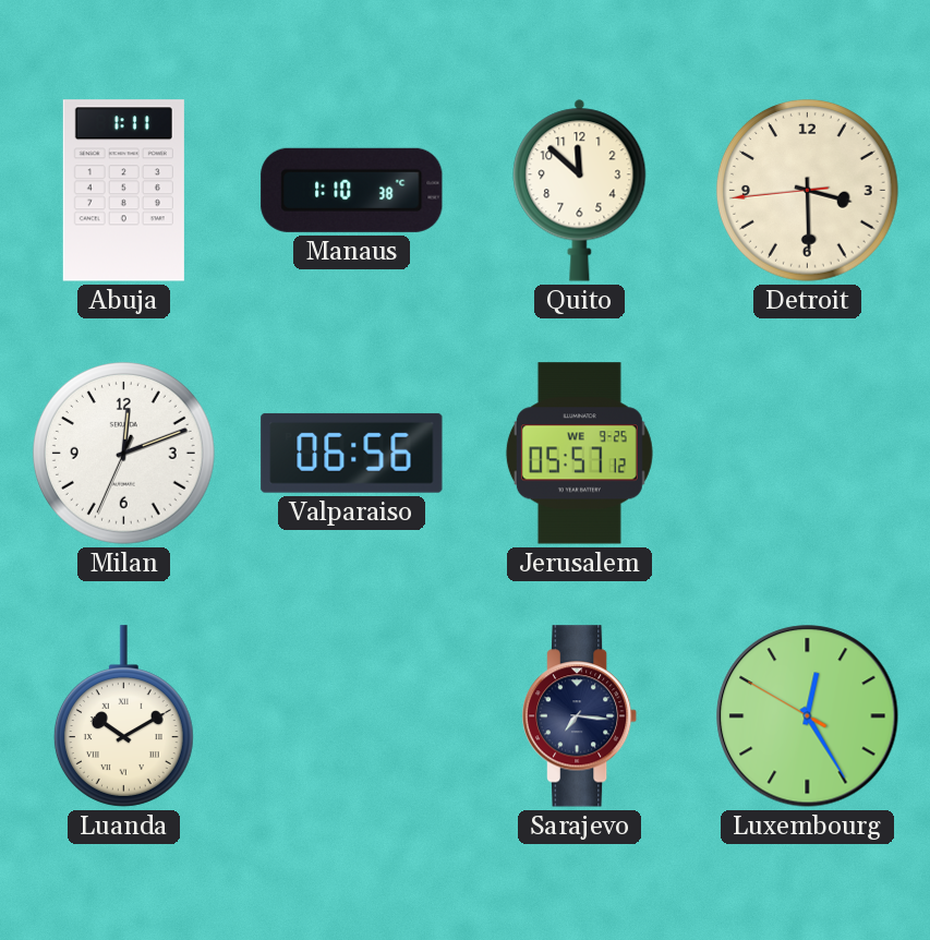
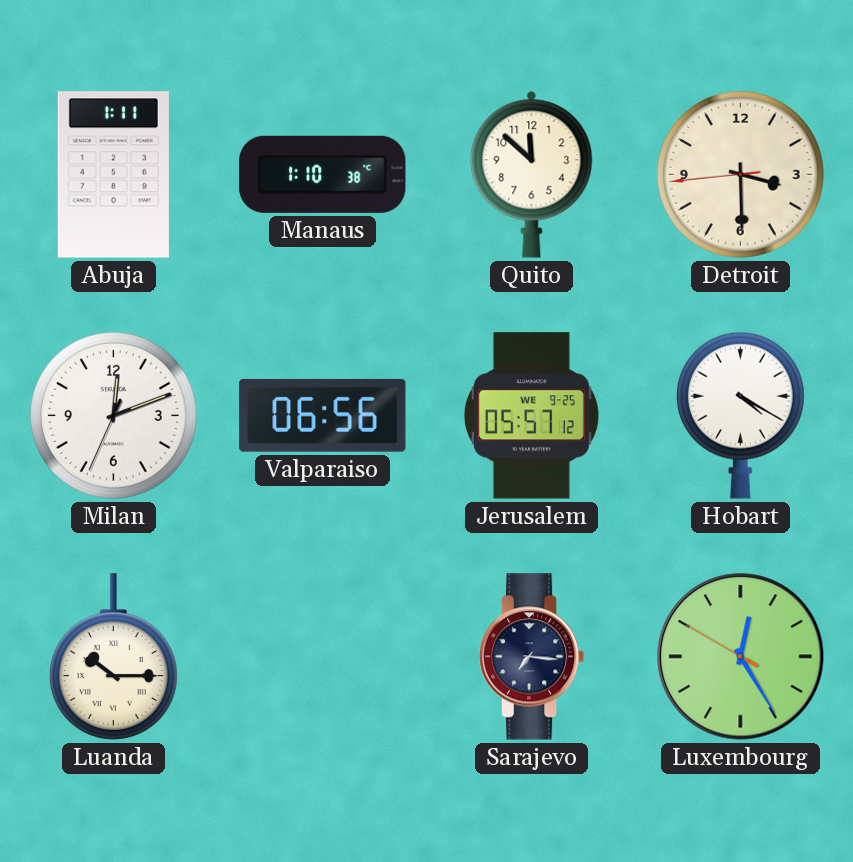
Hobart: none -> 4:20 (740, 415)
Luanda: 10:10 -> 10:15 (113, 657)
